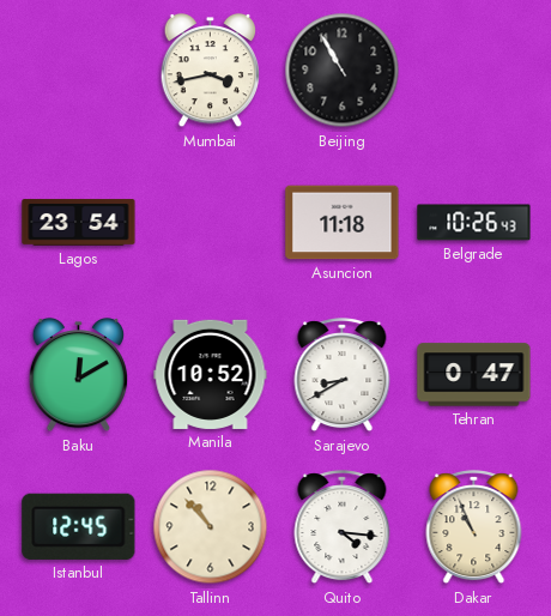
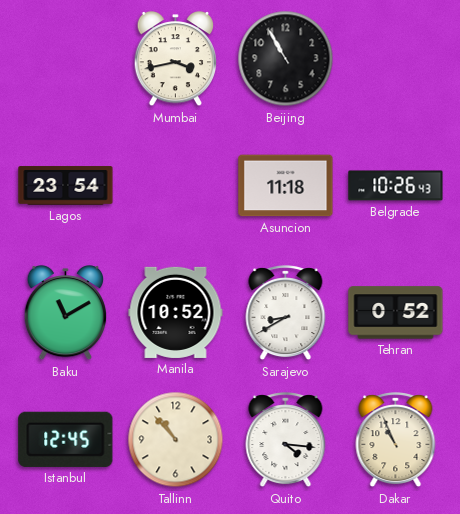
Baku: 12:10 -> 11:10 (66, 314)
Tehran: 0:47 -> 0:52 (396, 313)
